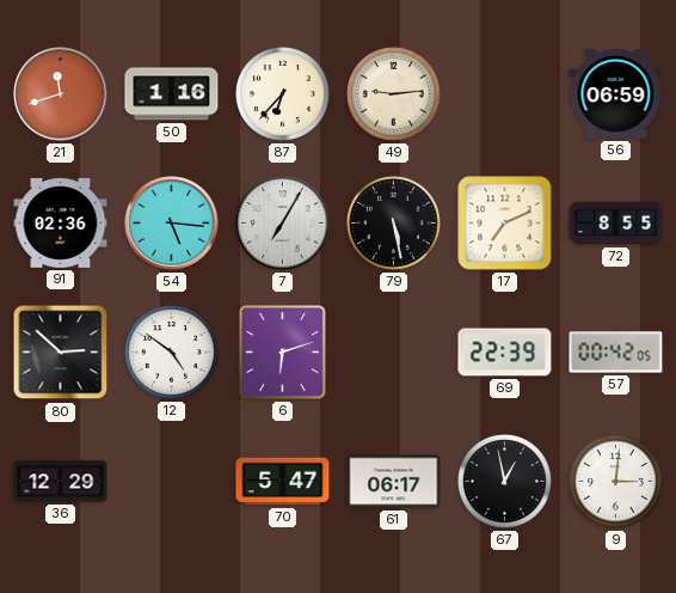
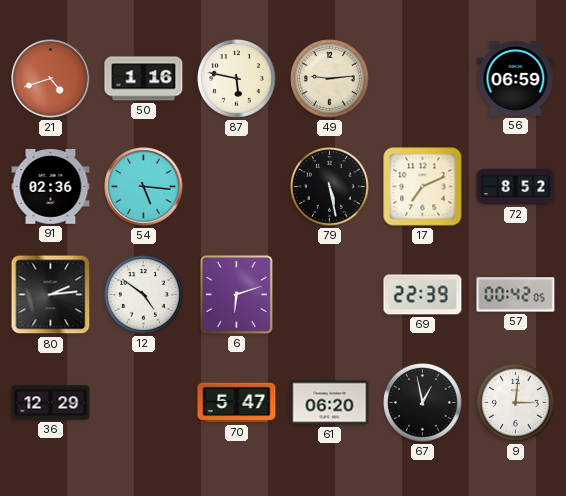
21: 11:42 -> 4:42 (51, 79)
87: 6:37 -> 5:47 (237, 79)
7: 7:05 -> none (283, 224)
72: 8:55 -> 8:52 (516, 187)
80: 2:52 -> 2:14 (51, 295)
61: 06:17 -> 06:20 (330, 403)
